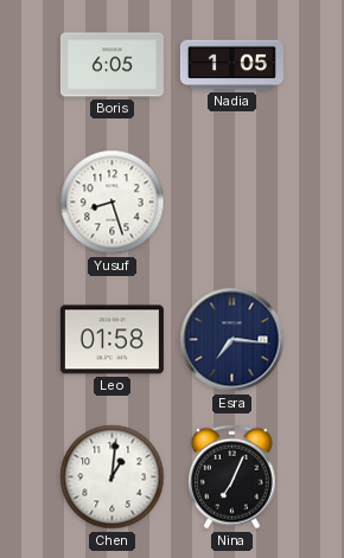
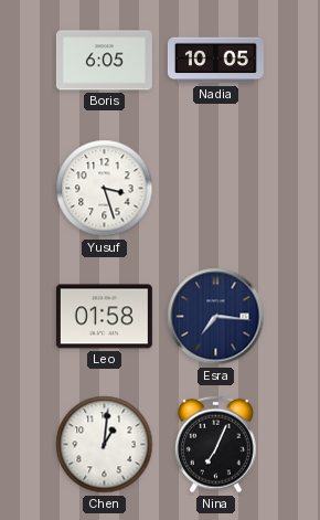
Nadia: 1:05 -> 10:05 (215, 61)
Yusuf: 8:27 -> 3:27 (105, 189)
